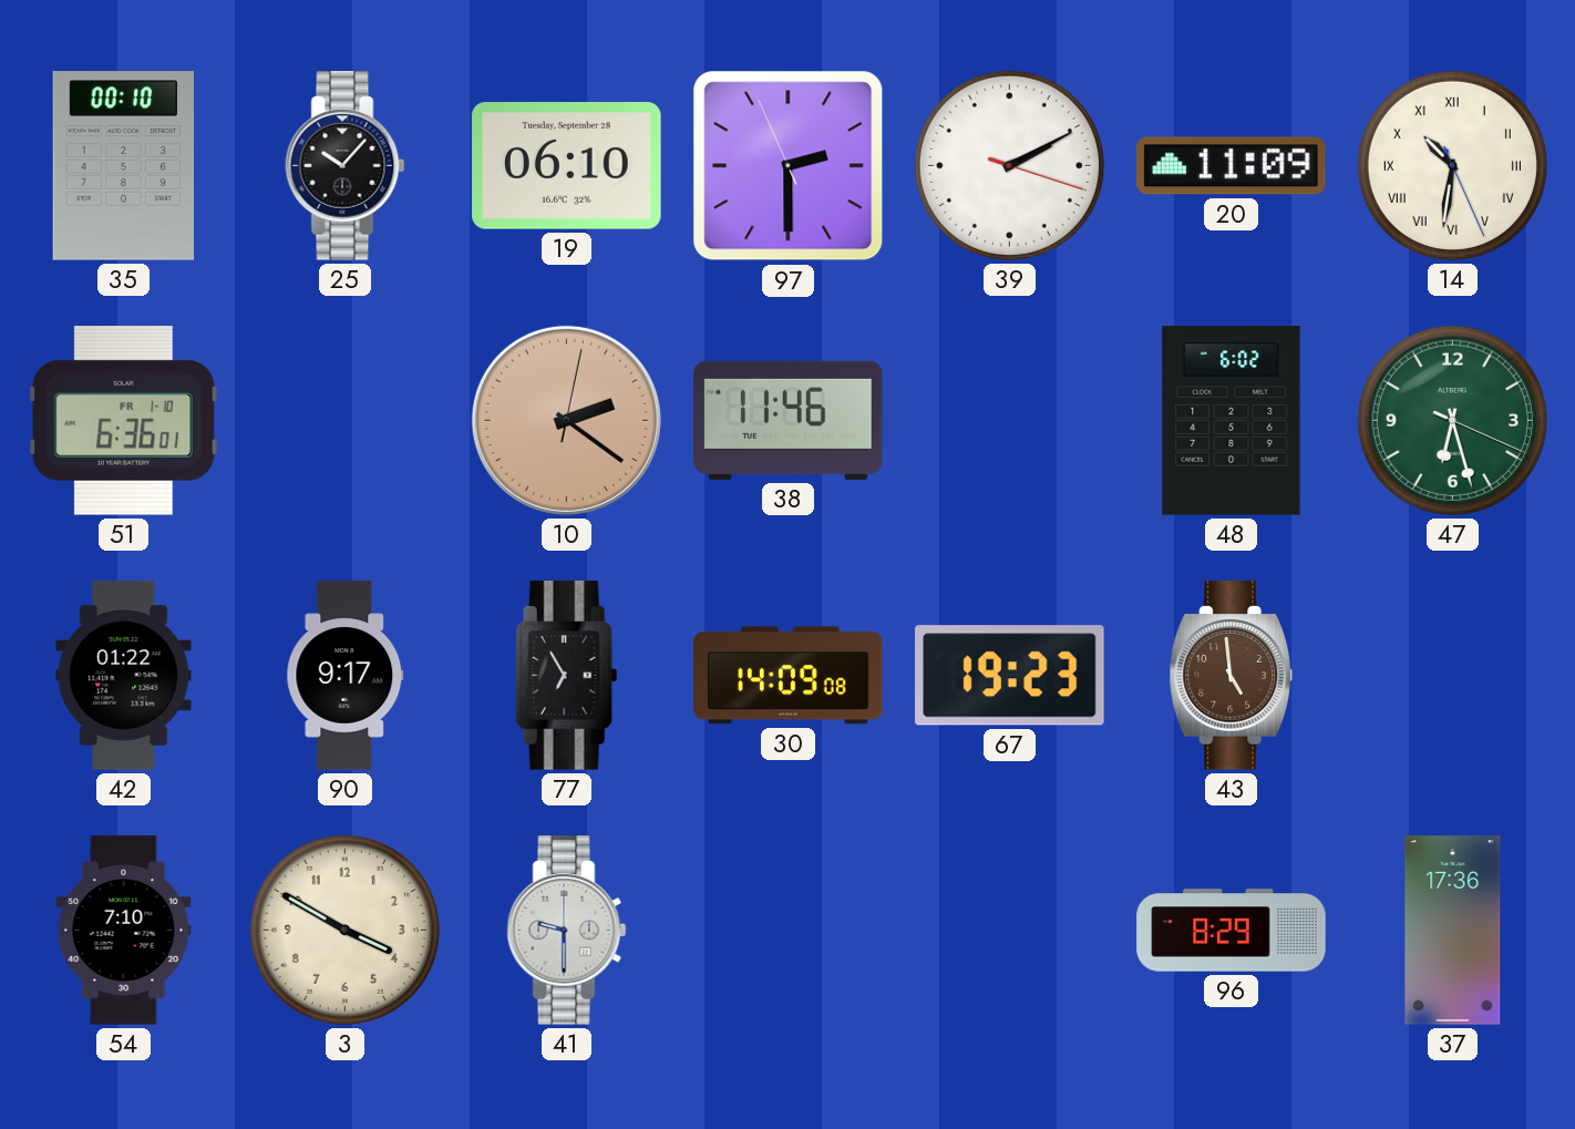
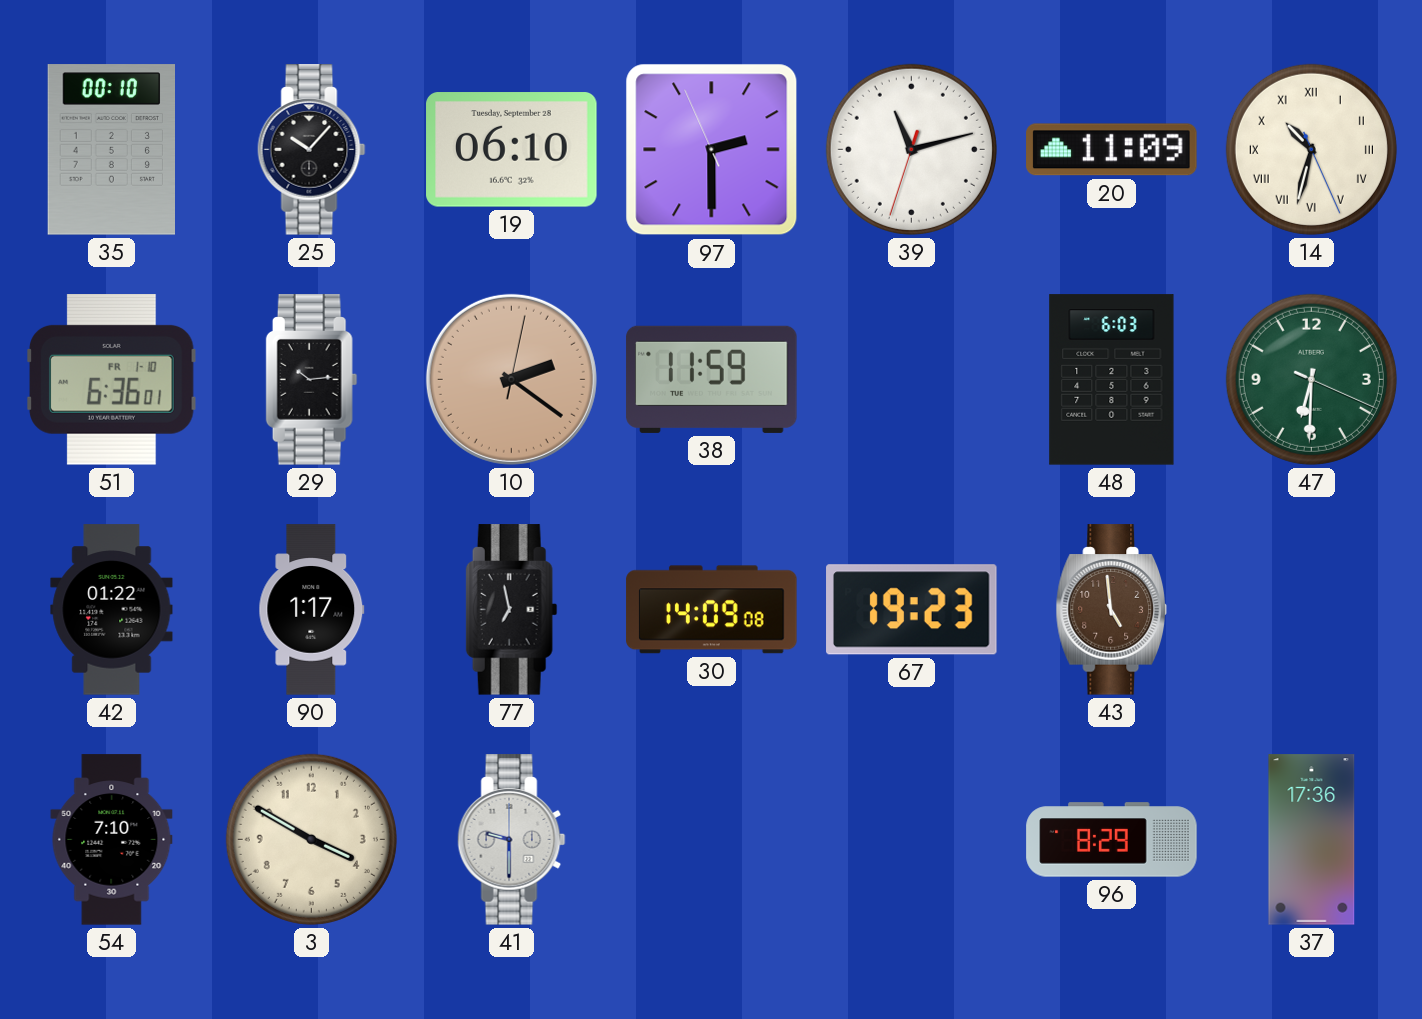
39: 2:10 -> 11:12 (911, 149)
14: 10:31 -> 10:32 (1311, 149)
29: none -> 10:14 (312, 380)
38: 11:46 -> 11:59 (712, 379)
48: 6:02 -> 6:03 (1112, 380)
47: 6:27 -> 6:30 (1311, 379)
90: 9:17 -> 1:17 (312, 610)
77: 6:55 -> 6:58 (512, 610)
